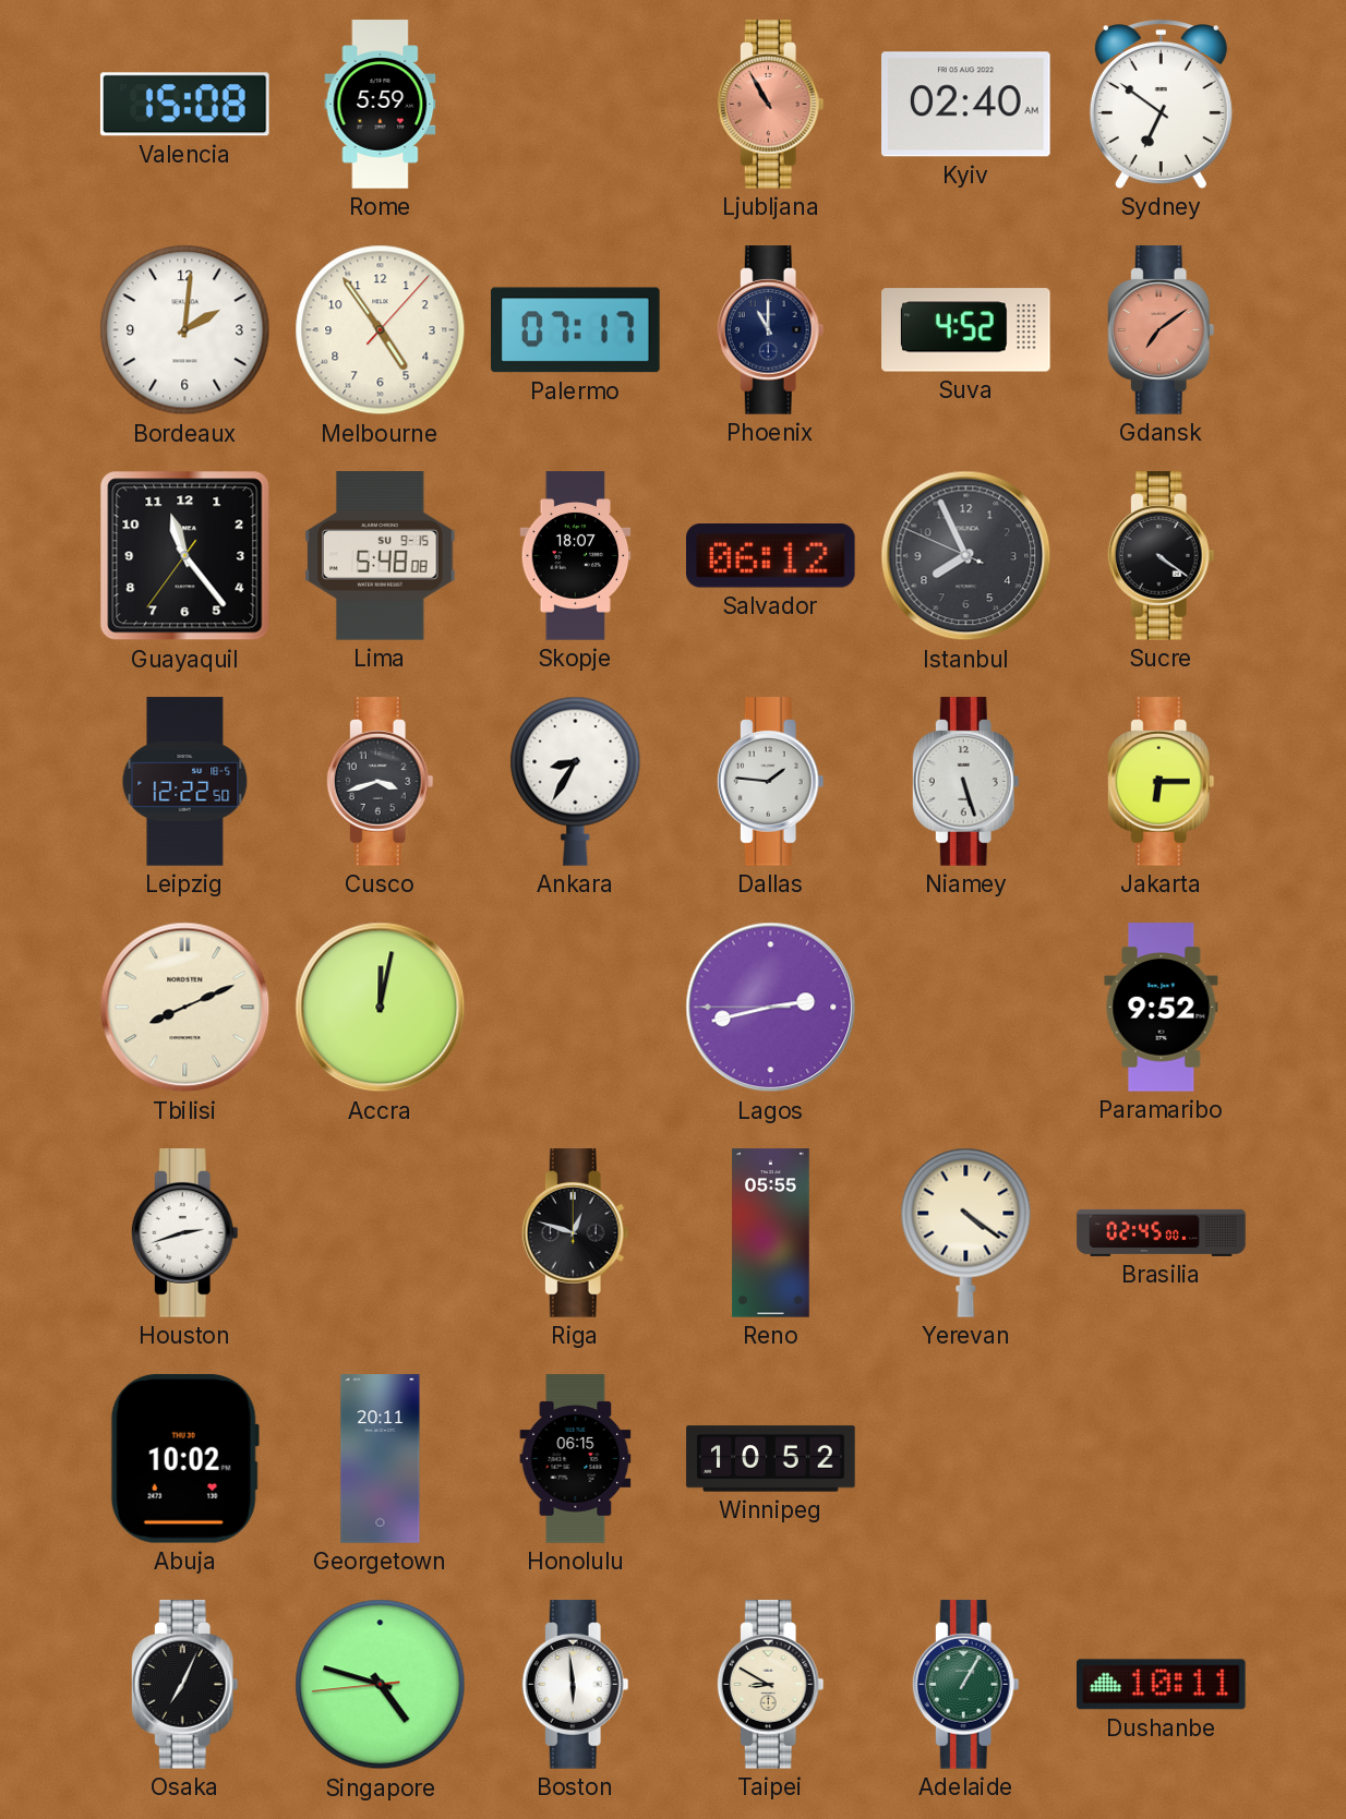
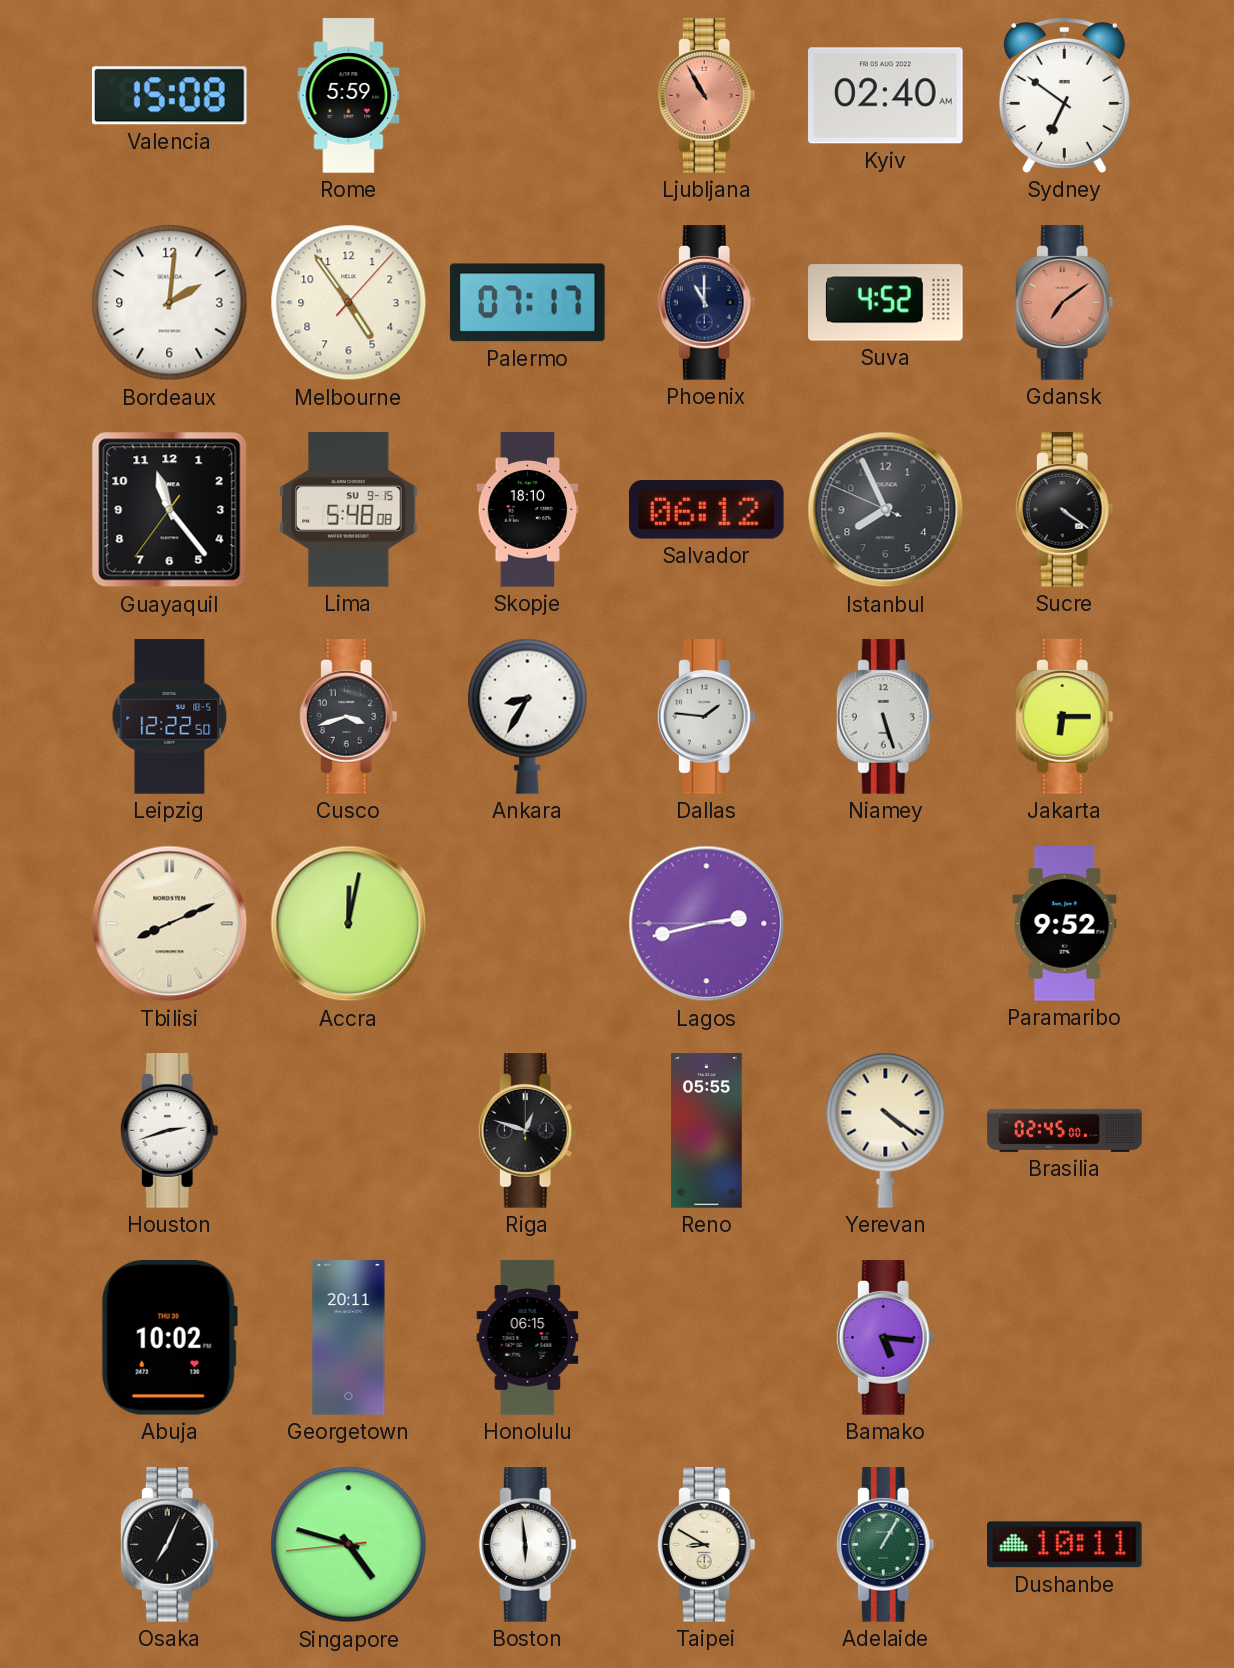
Skopje: 18:07 -> 18:10 (528, 510)
Winnipeg: 10:52 -> none (771, 1459)
Bamako: none -> 5:16 (885, 1338)
